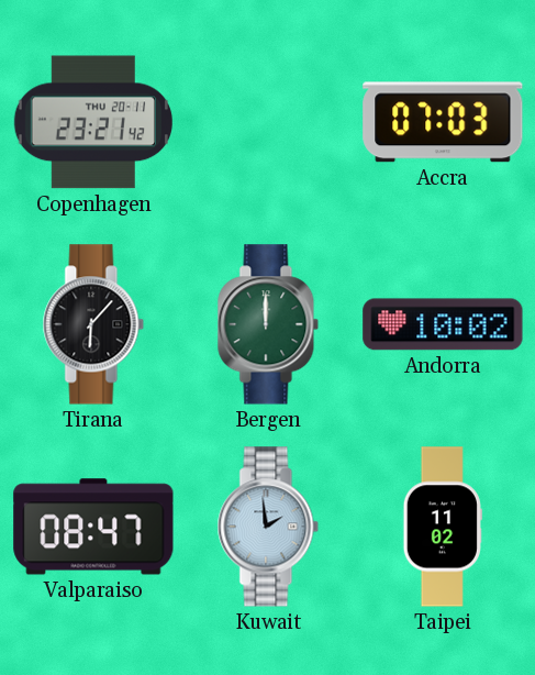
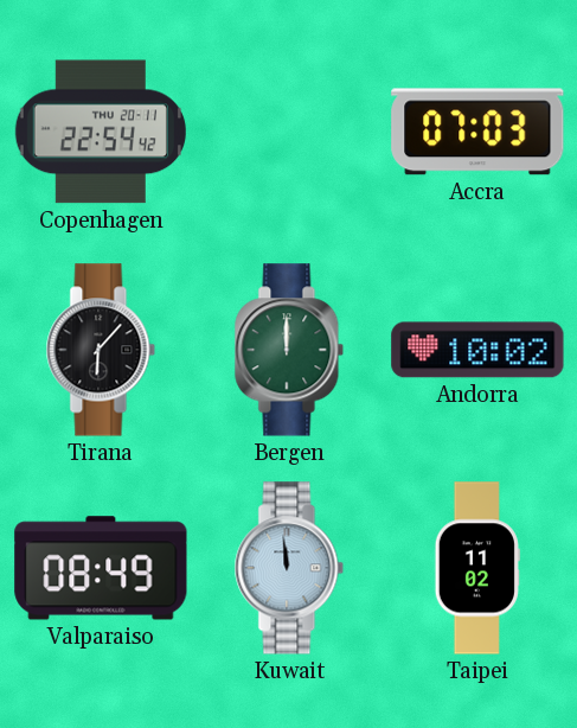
Copenhagen: 23:21 -> 22:54 (101, 132)
Valparaiso: 08:47 -> 08:49 (101, 568)
Kuwait: 1:59 -> 11:59 (289, 568)
